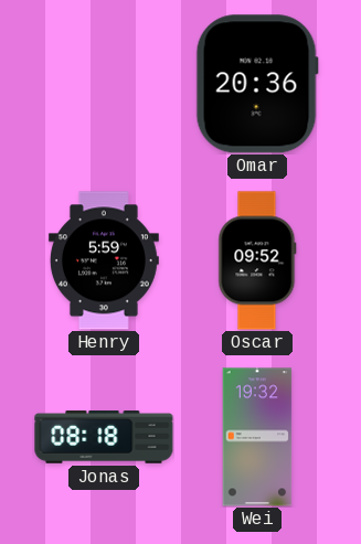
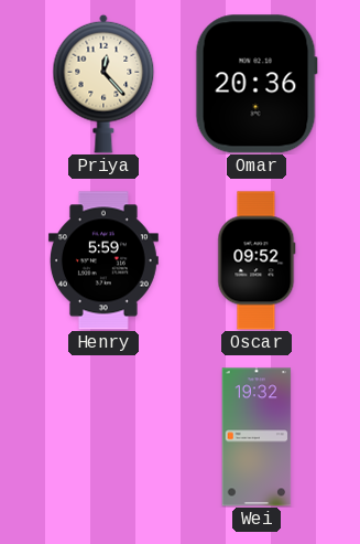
Priya: none -> 12:23 (103, 84)
Jonas: 08:18 -> none (104, 437)
